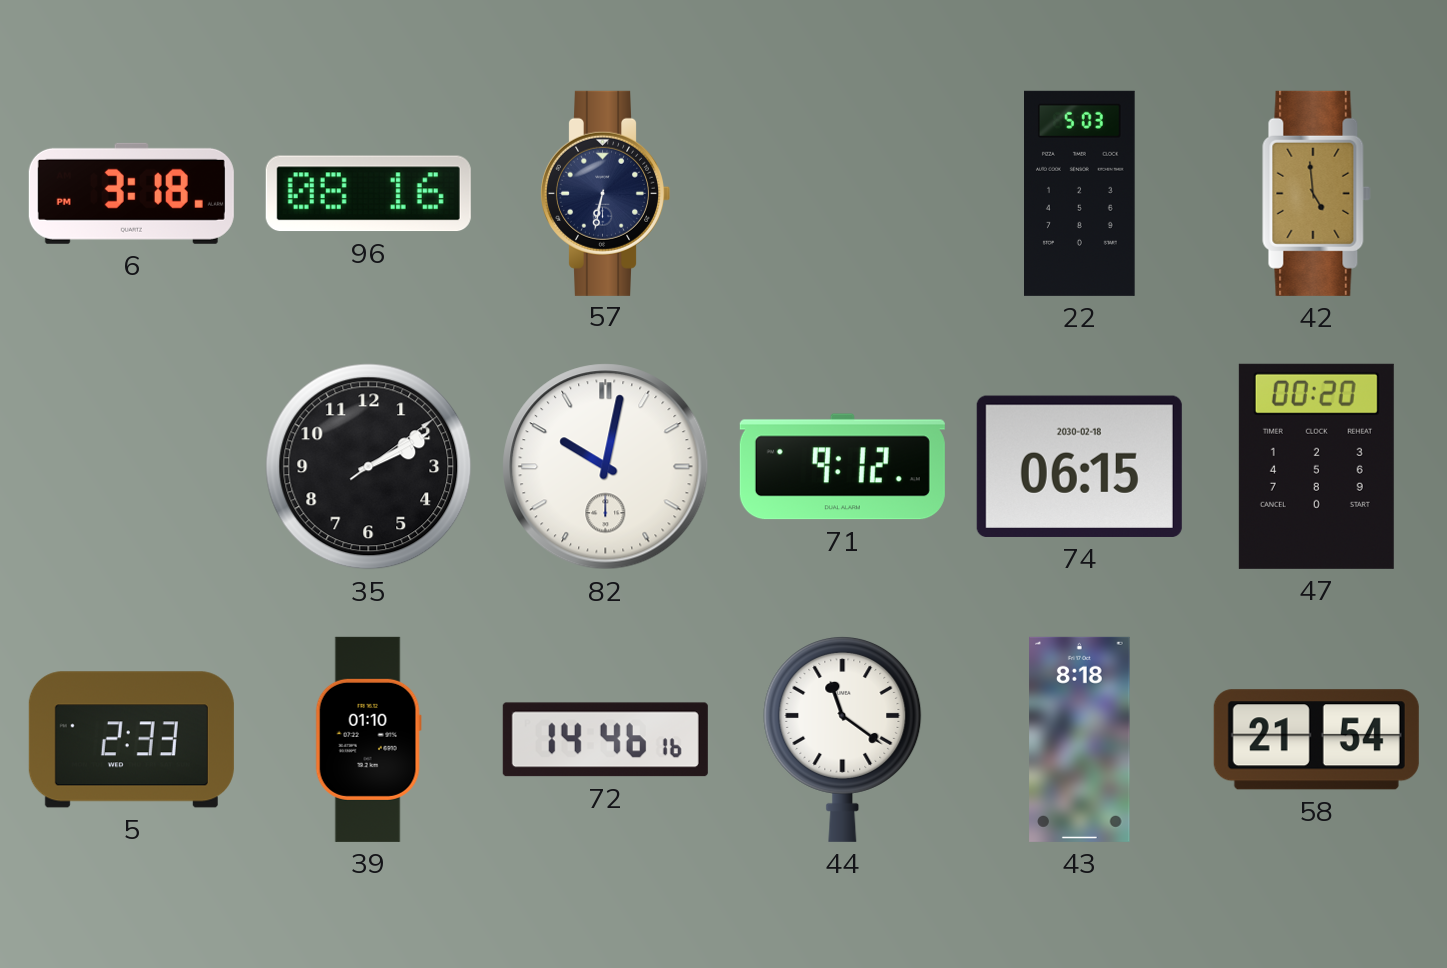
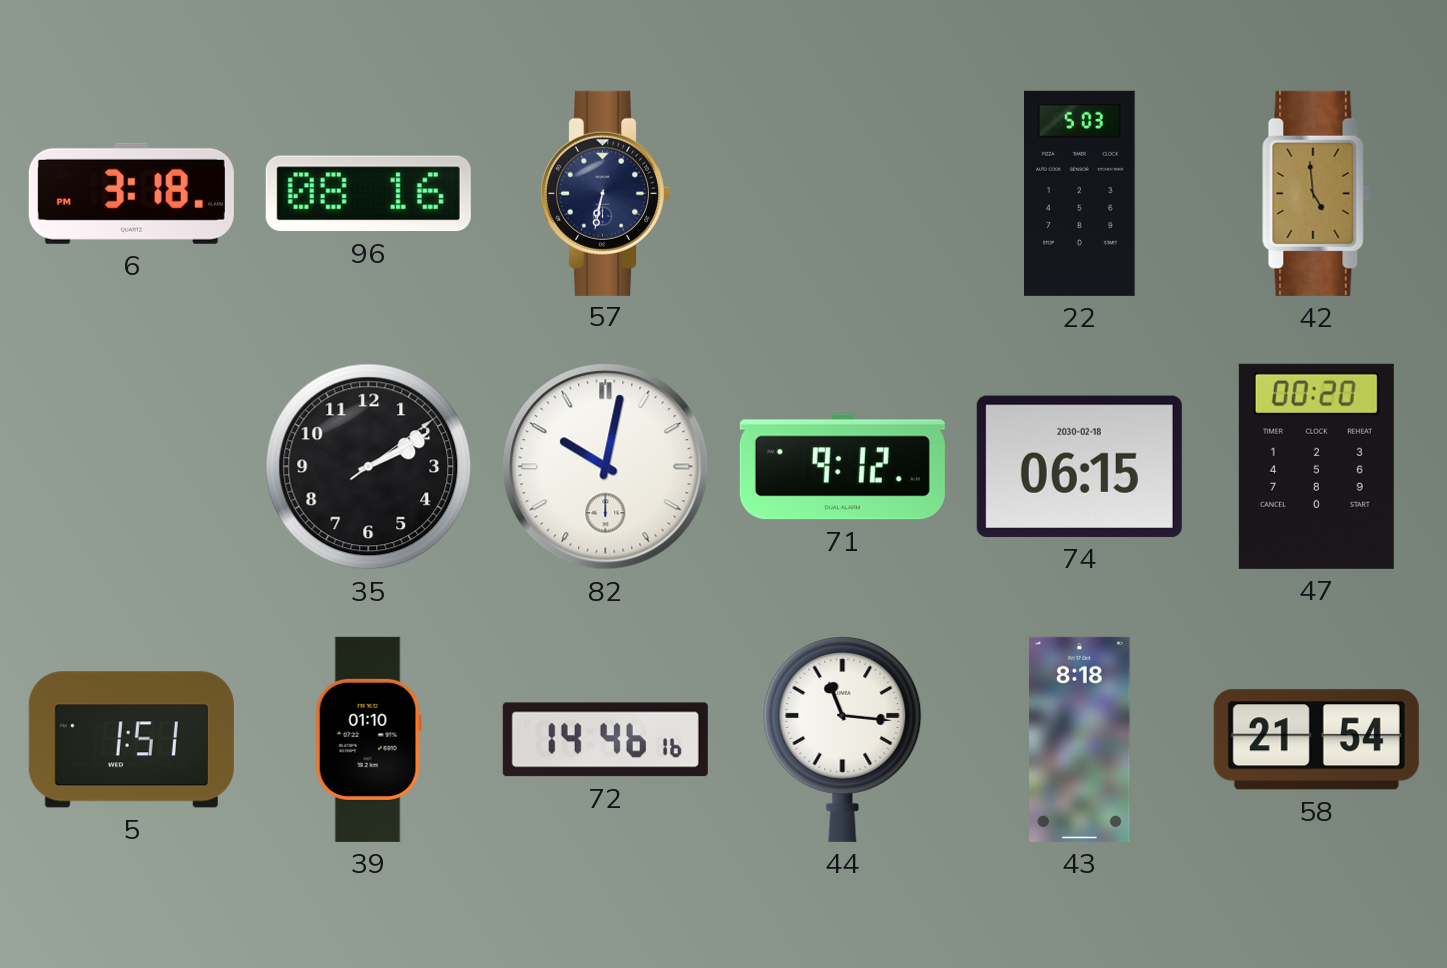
5: 2:33 -> 1:51 (131, 740)
44: 11:21 -> 11:16 (843, 739)
